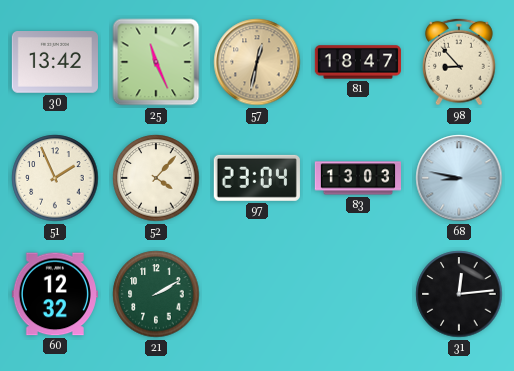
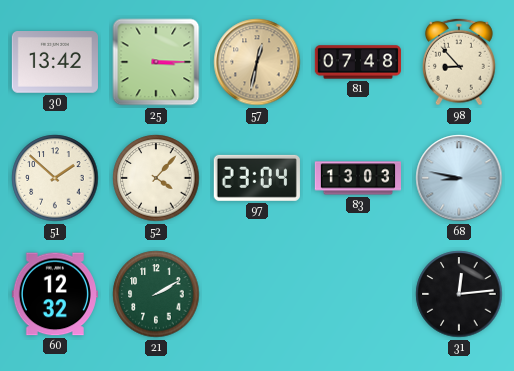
25: 11:26 -> 3:15 (156, 62)
81: 18:47 -> 07:48 (357, 62)
51: 1:56 -> 1:52 (55, 178)
